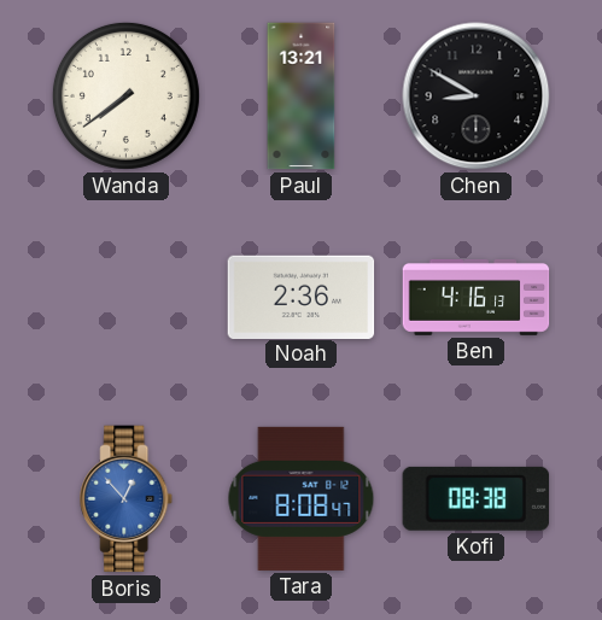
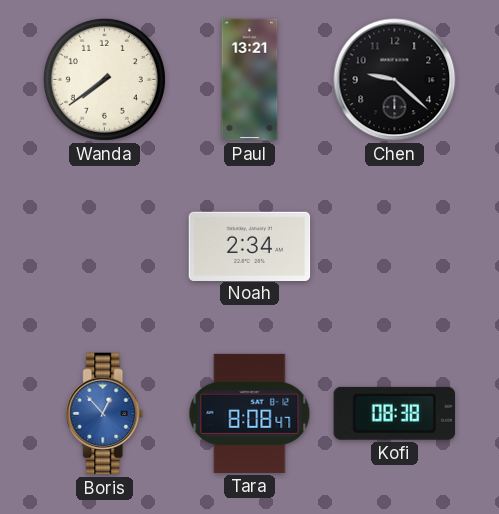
Chen: 8:50 -> 9:22 (395, 80)
Noah: 2:36 -> 2:34 (250, 246)
Ben: 4:16 -> none (477, 297)
